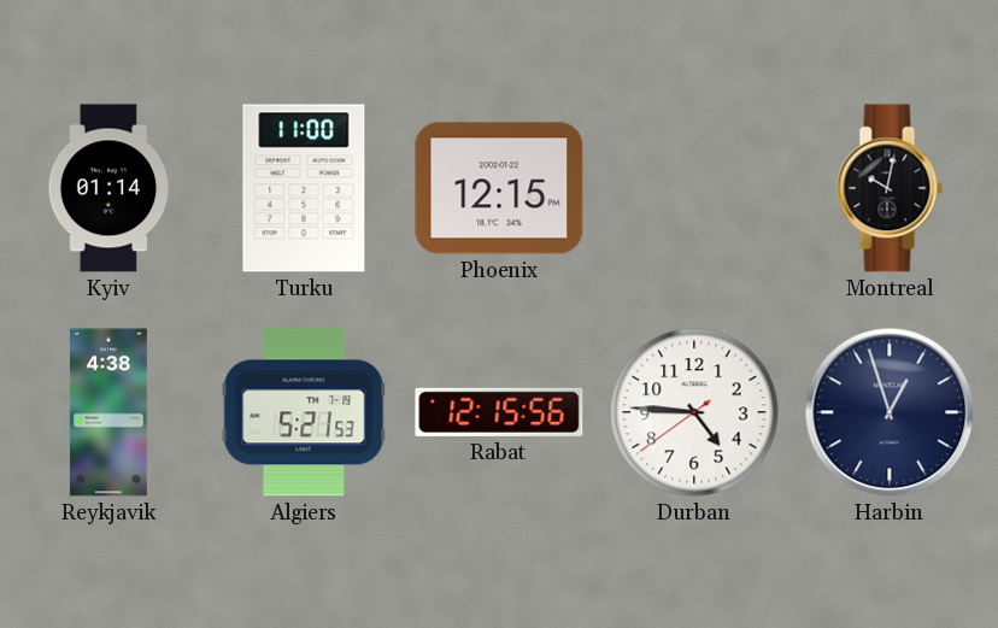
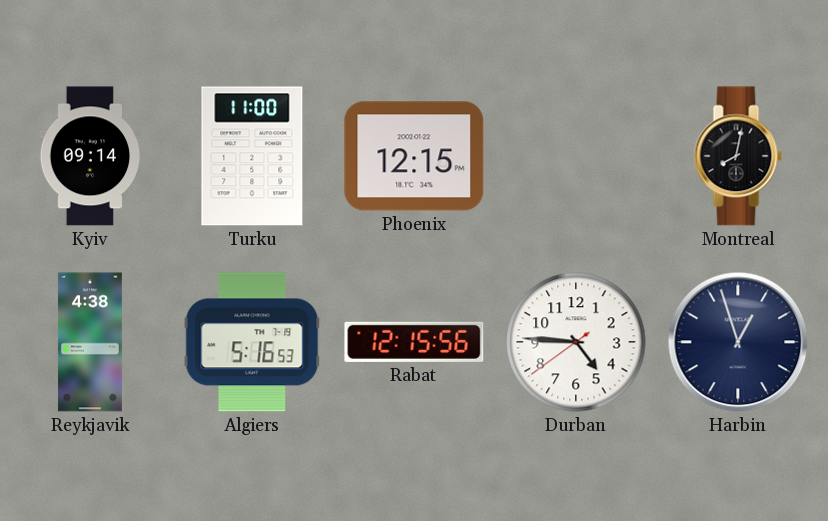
Kyiv: 01:14 -> 09:14 (90, 156)
Montreal: 10:02 -> 8:02 (738, 156)
Algiers: 5:21 -> 5:16 (252, 342)
